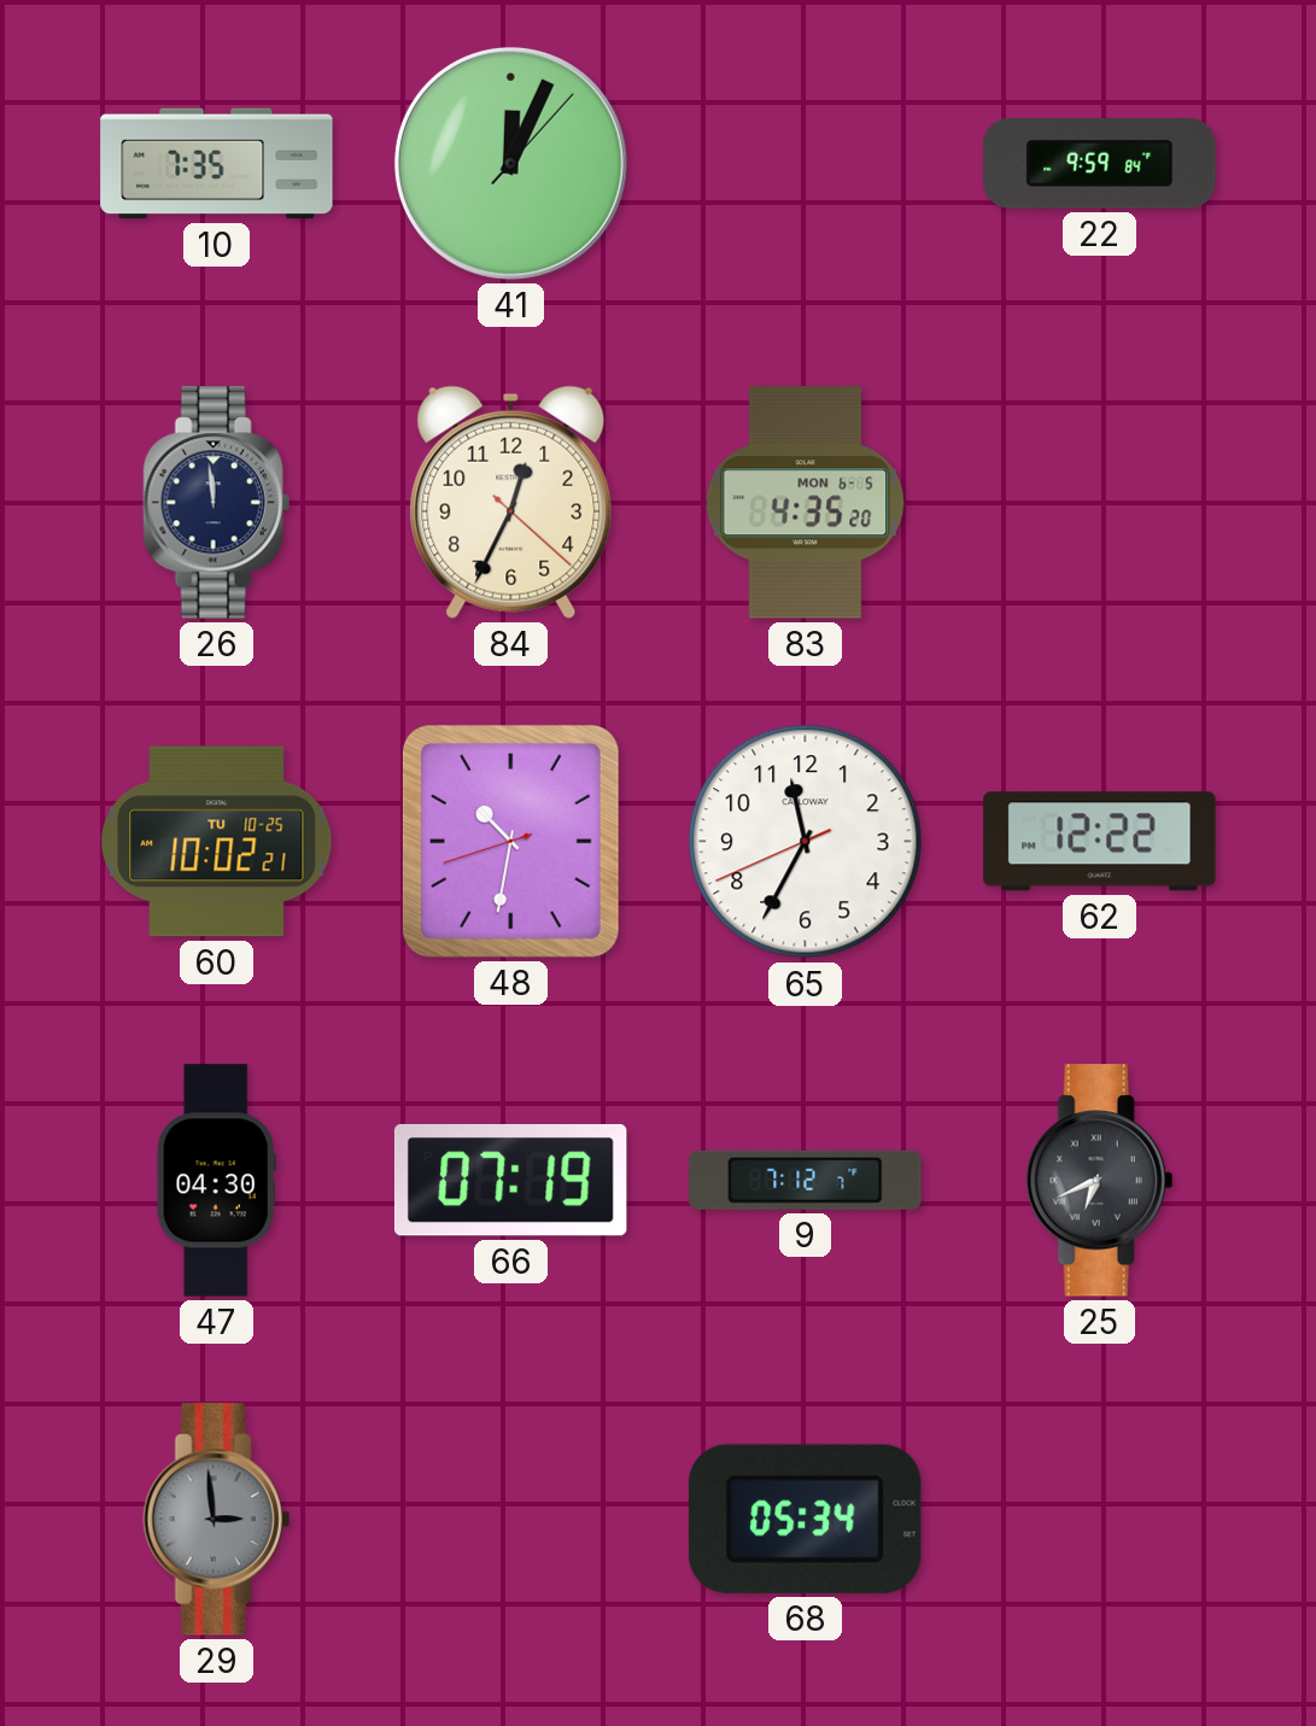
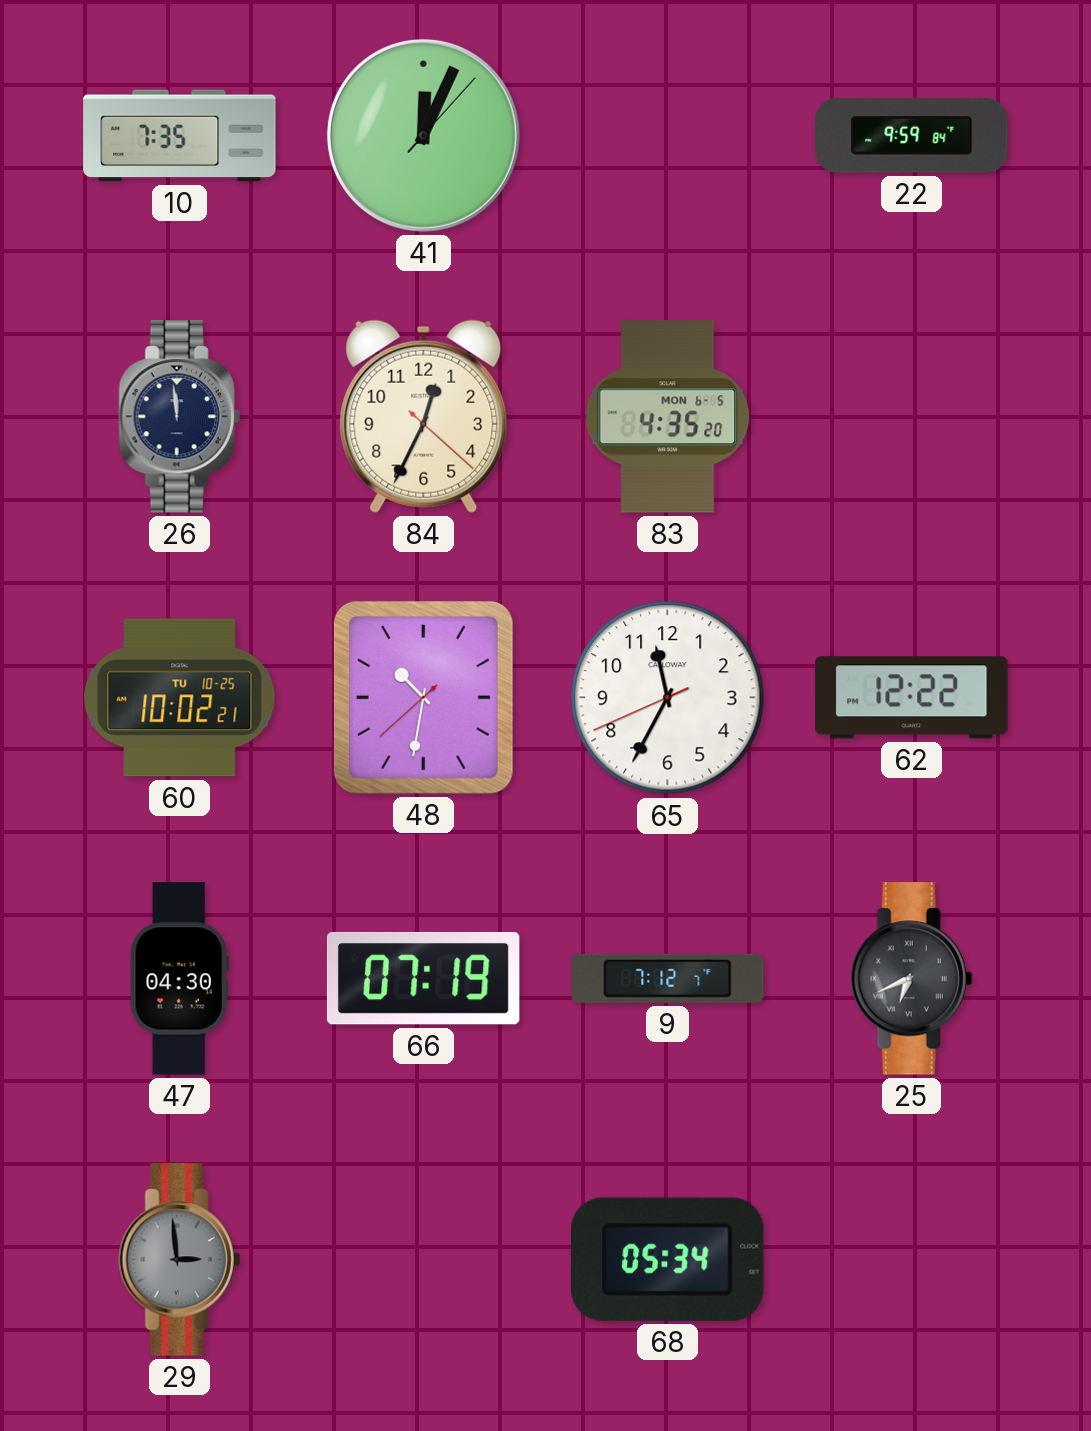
48: 10:31:42 -> 10:31:38 (423, 697)
